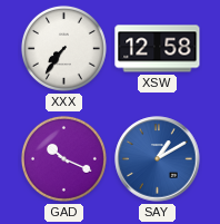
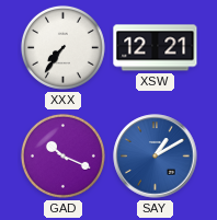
XSW: 12:58 -> 12:21 (156, 48)
